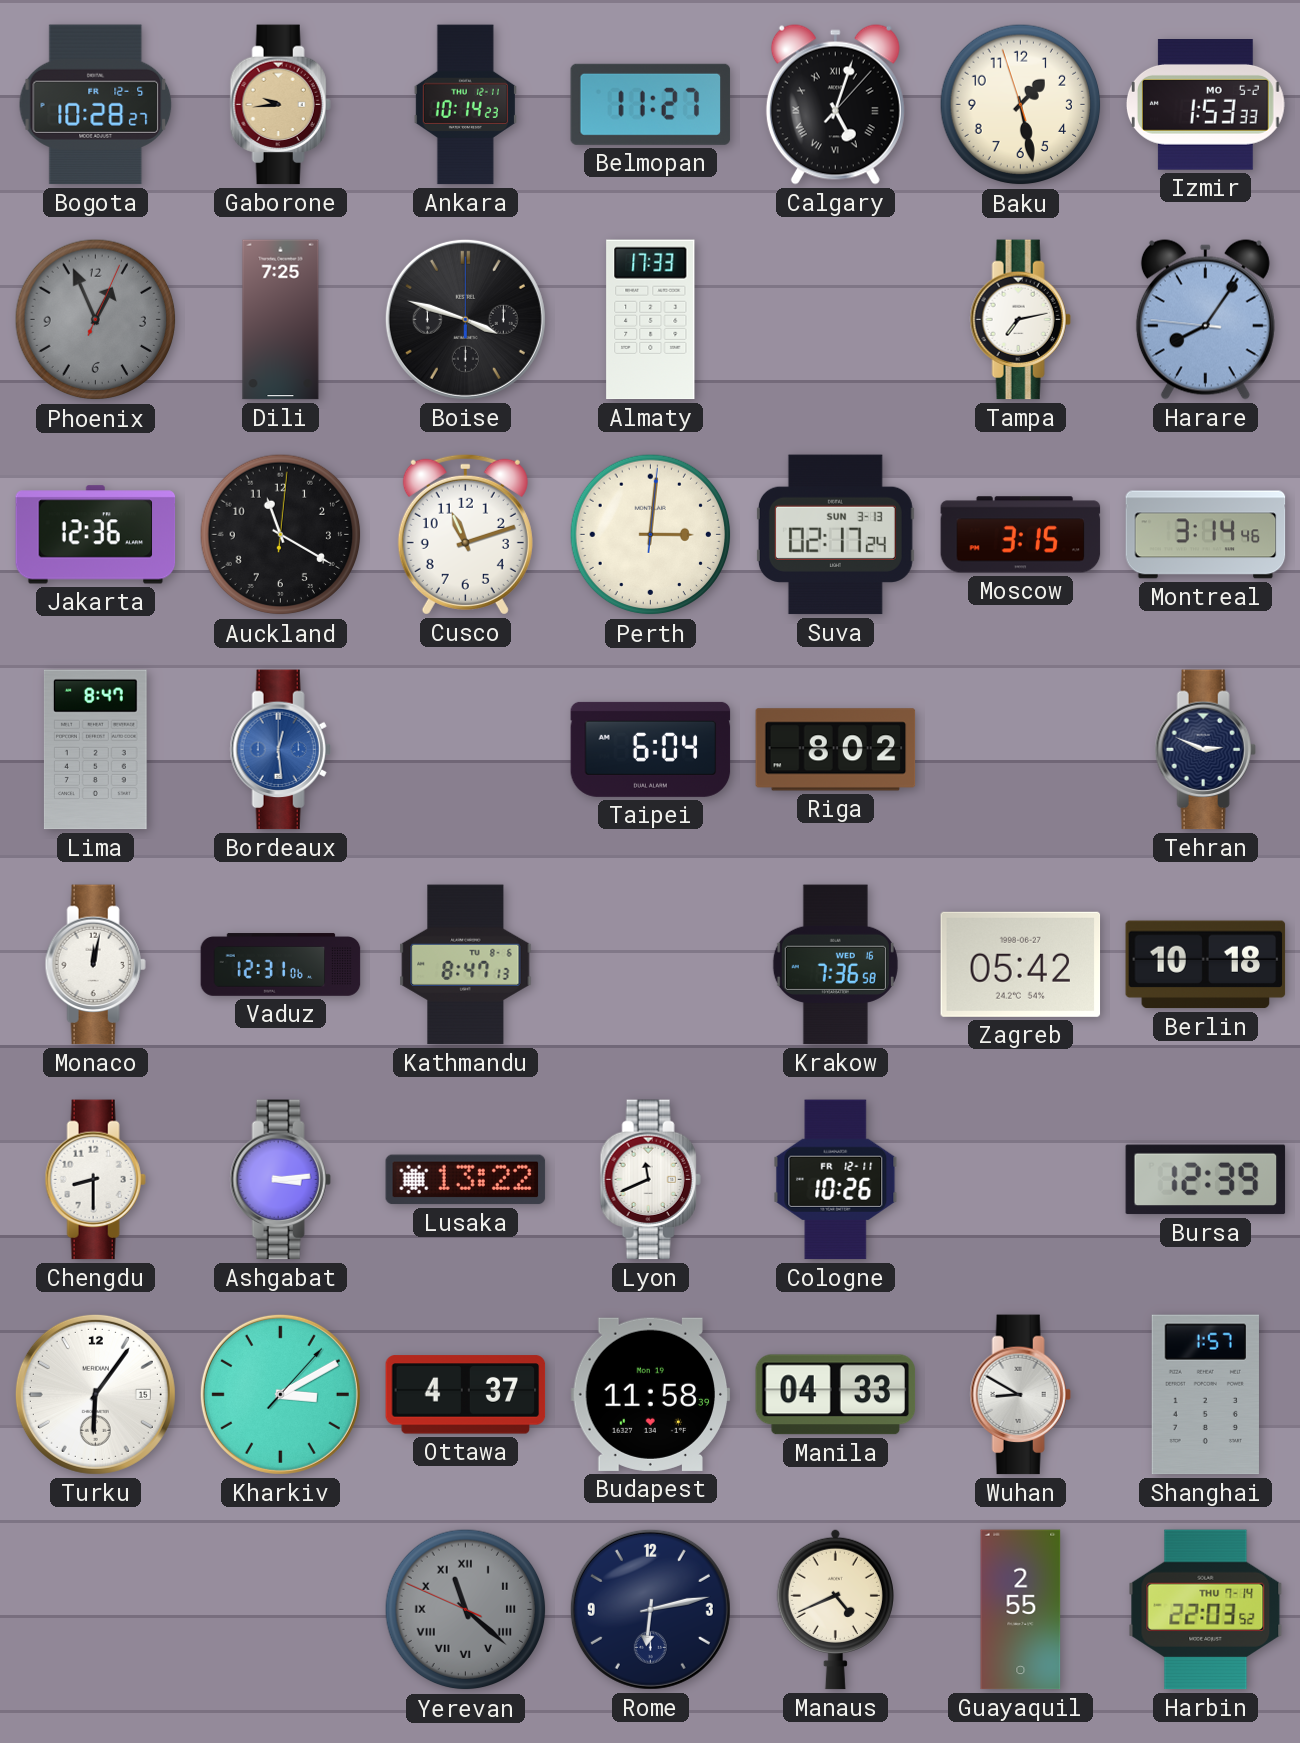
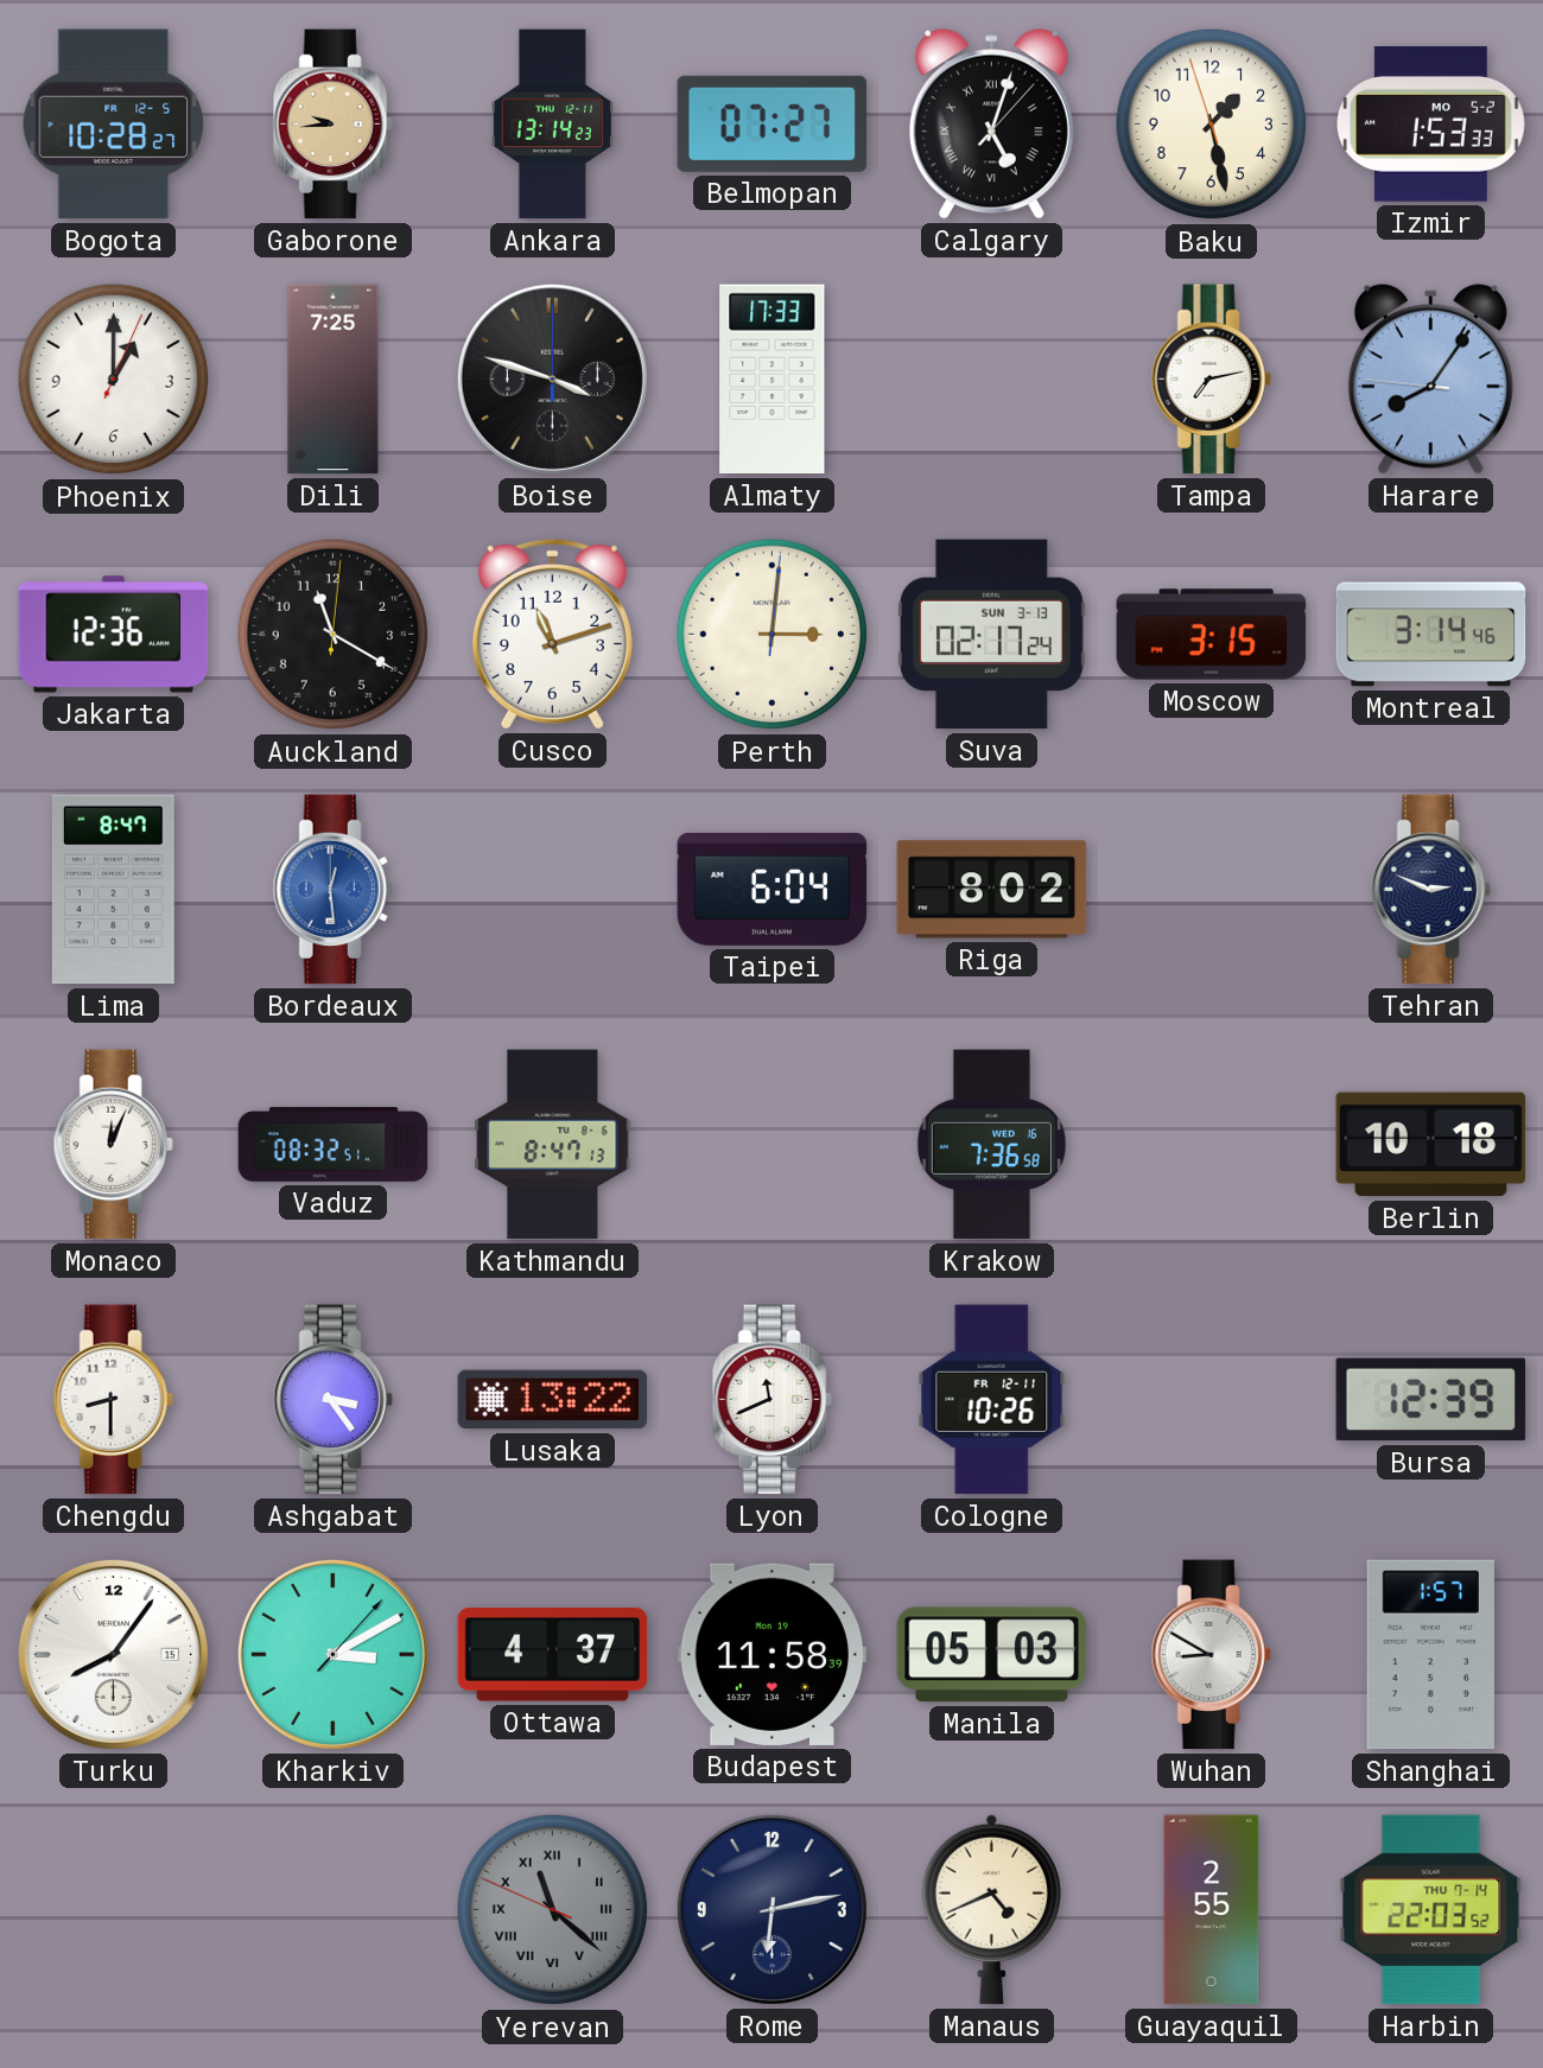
Ankara: 10:14 -> 13:14 (552, 125)
Belmopan: 11:27 -> 07:27 (773, 123)
Phoenix: 12:56 -> 1:00 (114, 380)
Phoenix dial: grey -> white (114, 380)
Monaco: 12:02 -> 12:04 (113, 1145)
Vaduz: 12:31 -> 08:32 (334, 1145)
Zagreb: 05:42 -> none (1021, 964)
Ashgabat: 3:14 -> 3:24 (332, 1400)
Turku: 6:06 -> 8:06 (113, 1654)
Manila: 04:33 -> 05:03 (992, 1655)
